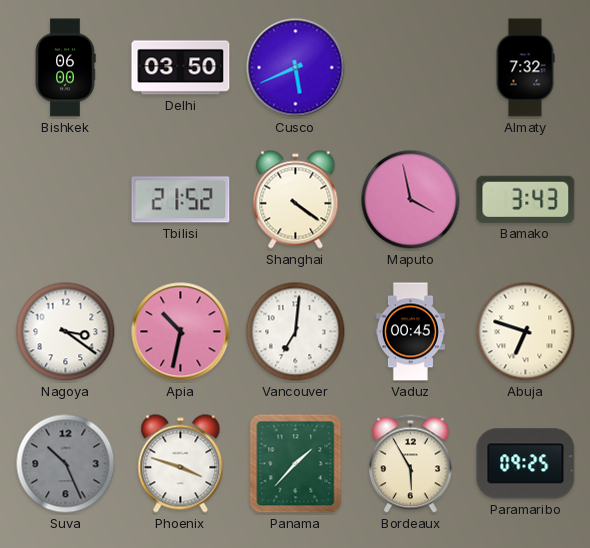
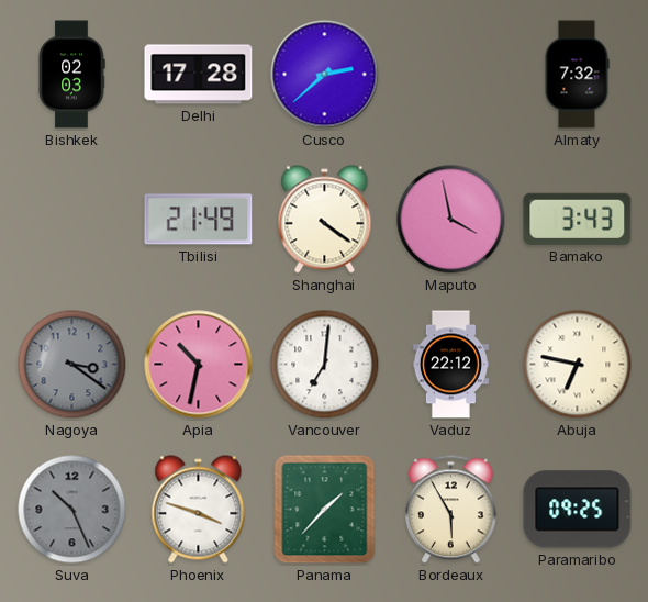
Bishkek: 06:00 -> 02:03 (71, 75)
Delhi: 03:50 -> 17:28 (199, 75)
Cusco: 5:41 -> 2:38 (325, 75)
Tbilisi: 21:52 -> 21:49 (199, 220)
Nagoya dial: white -> grey (72, 365)
Vaduz: 00:45 -> 22:12 (450, 365)
Abuja: 6:48 -> 6:47 (578, 365)
